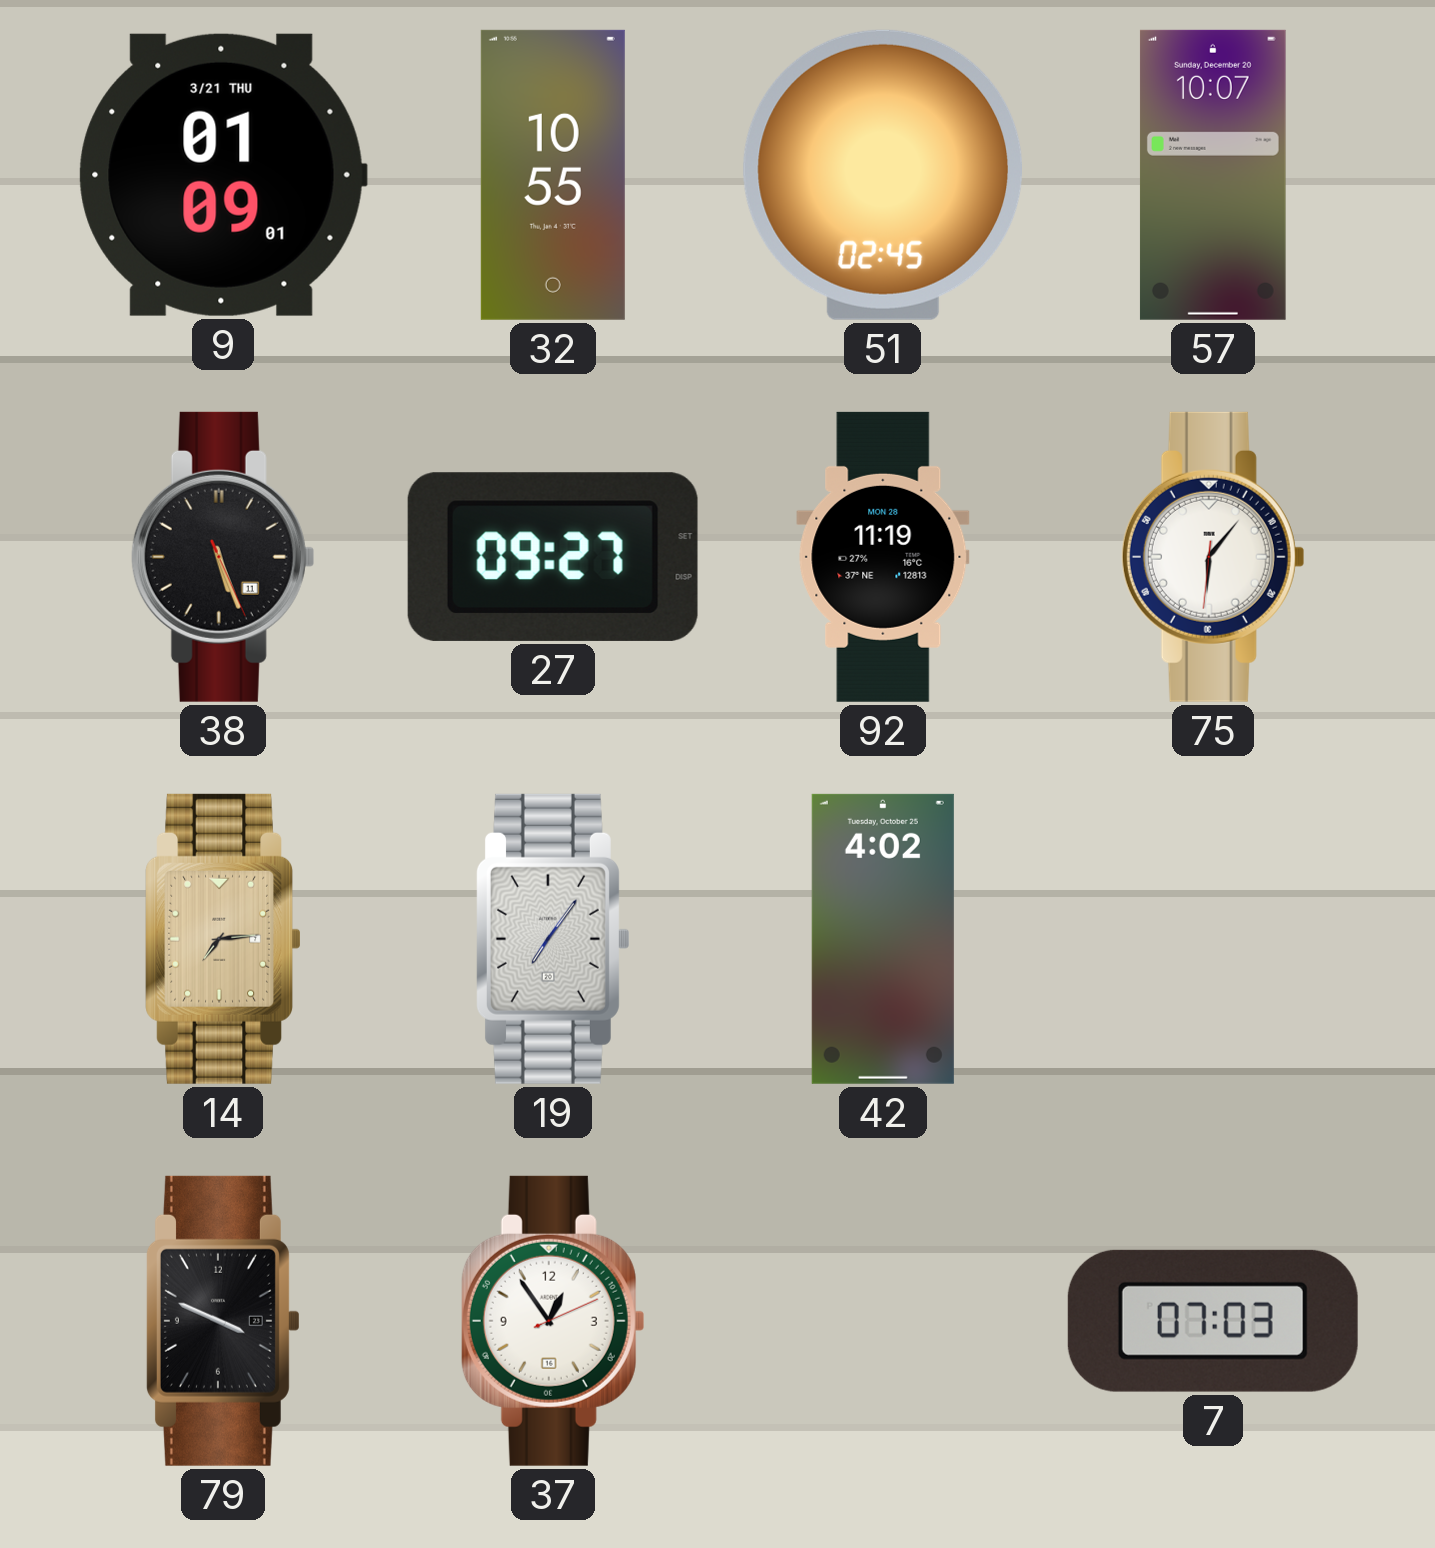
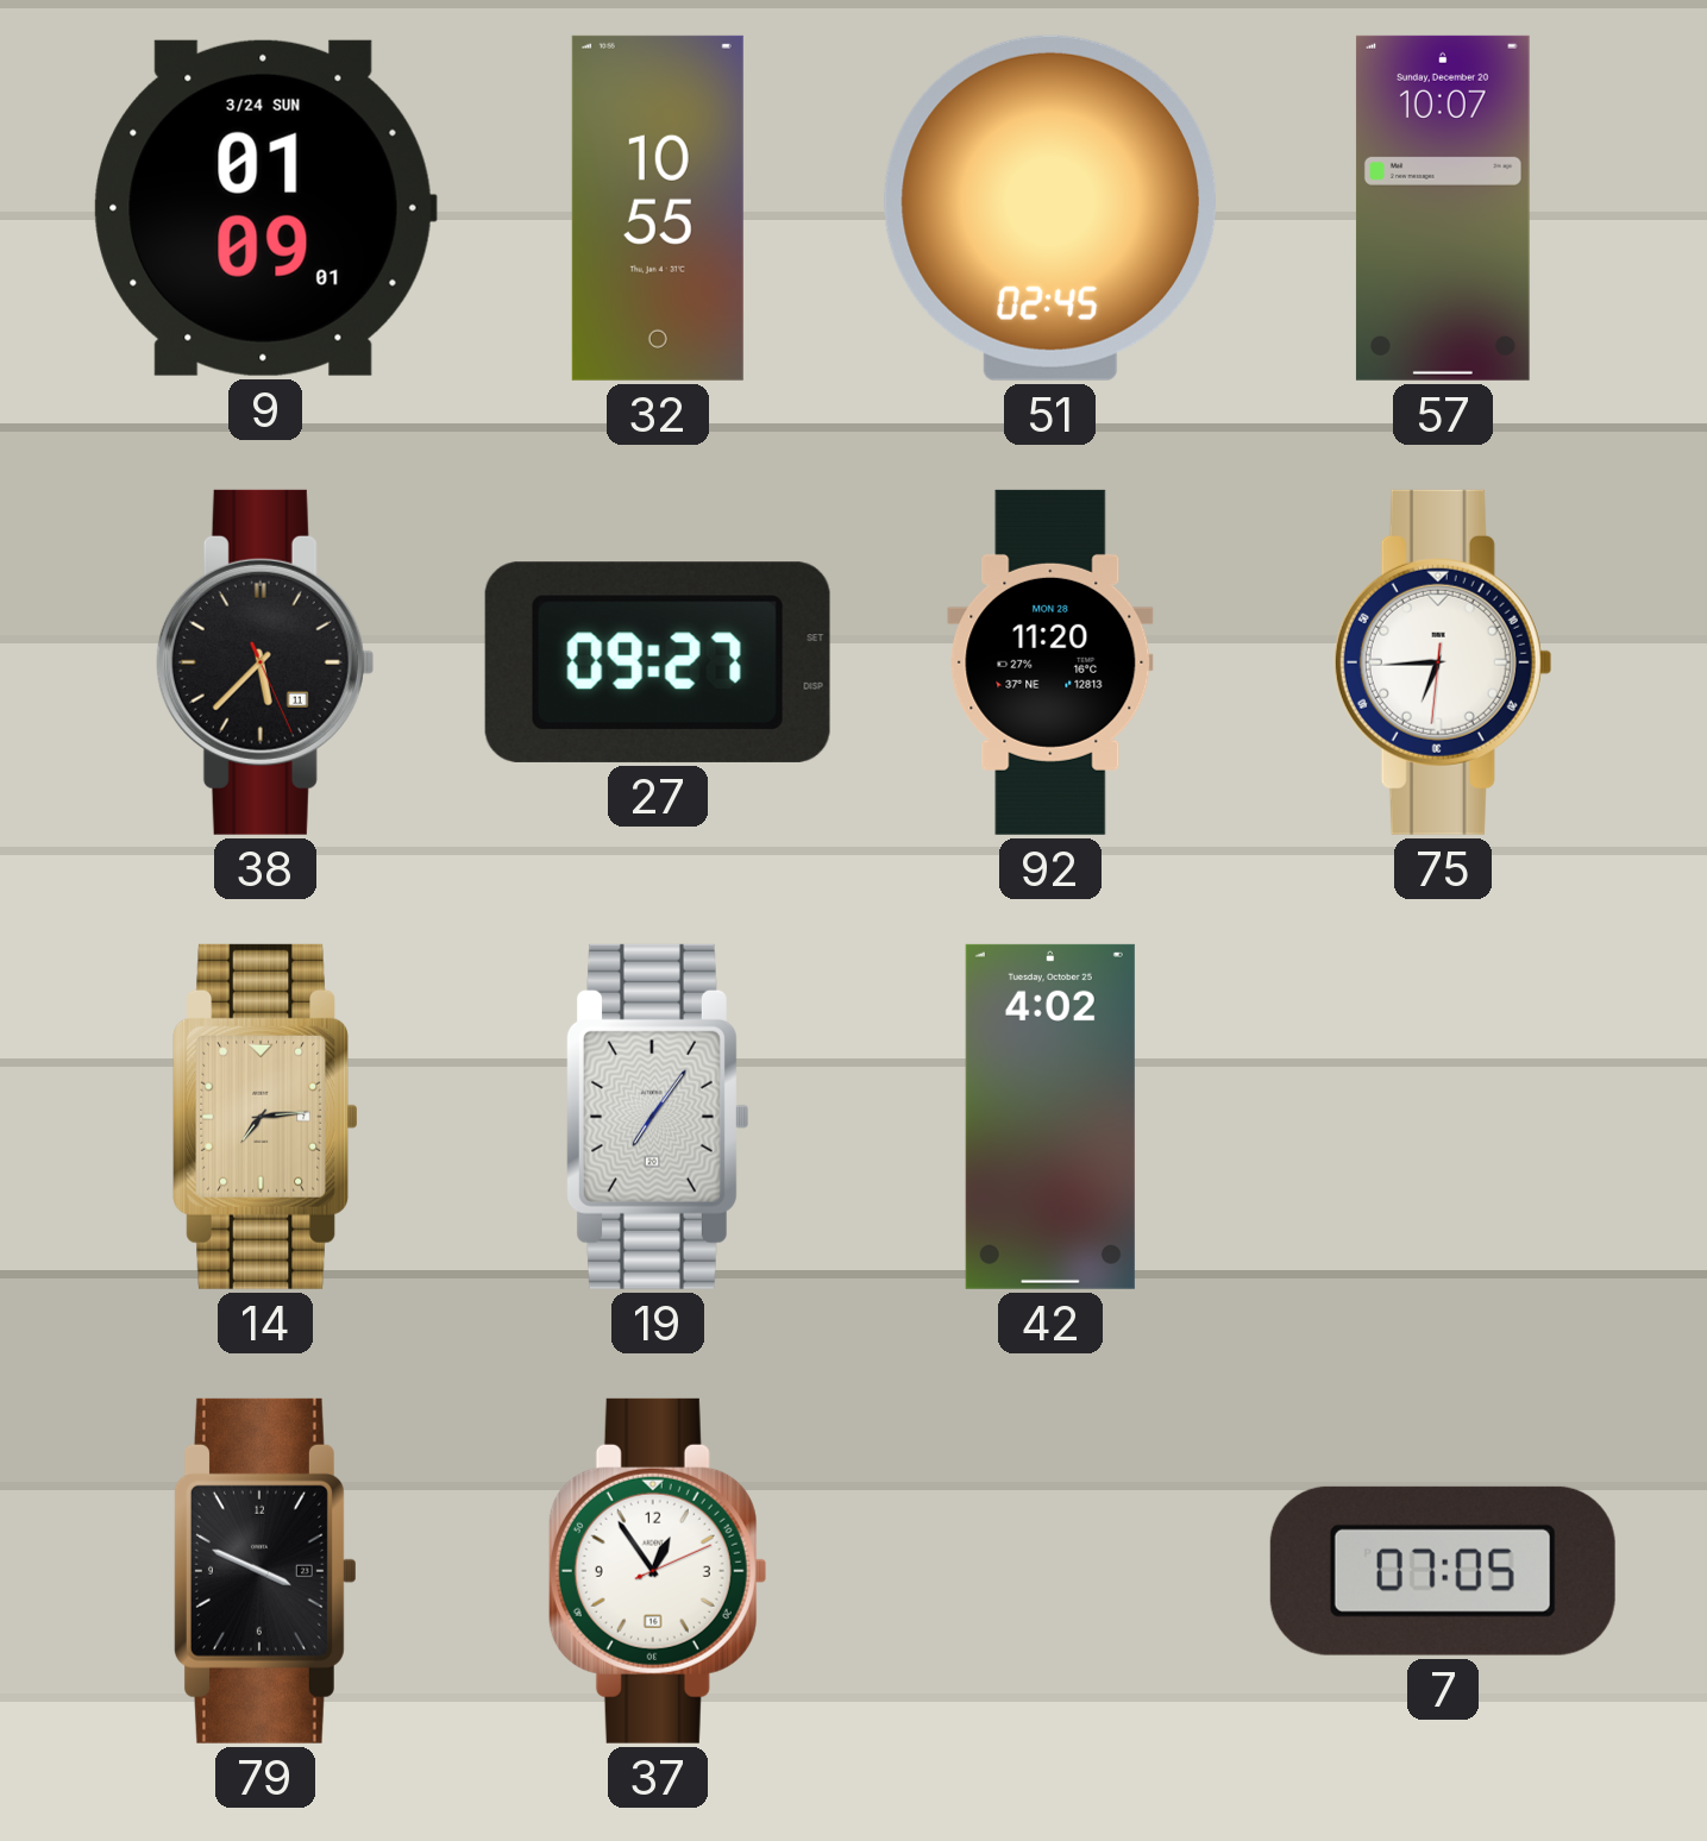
9 date: 3/21 THU -> 3/24 SUN (265, 208)
38: 5:26 -> 5:37 (265, 662)
92: 11:19 -> 11:20 (1050, 662)
75: 6:06 -> 6:44 (1443, 662)
7: 07:03 -> 07:05 (1443, 1571)
